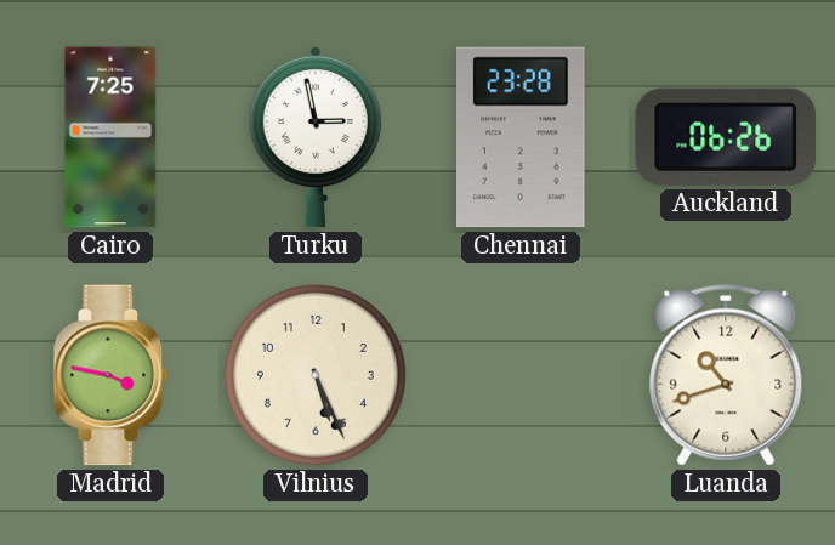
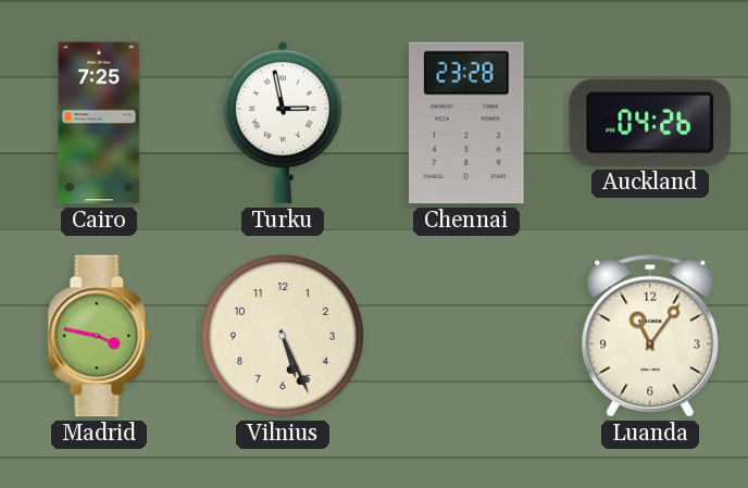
Auckland: 06:26 -> 04:26 (649, 123)
Luanda: 10:42 -> 11:06 (650, 336)
